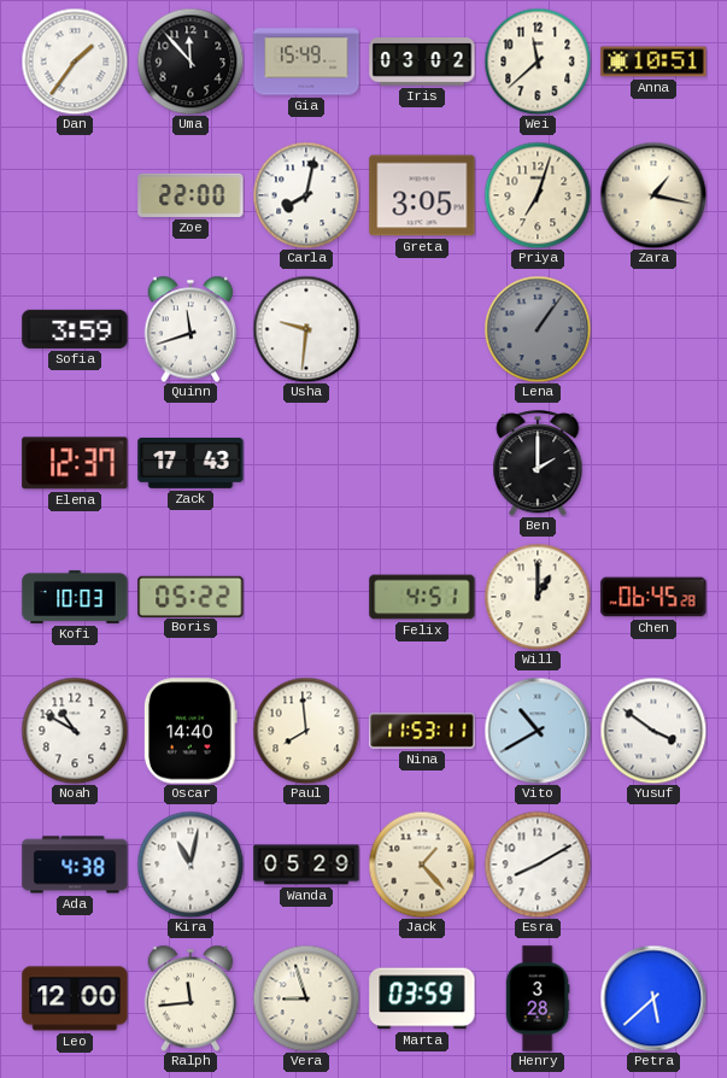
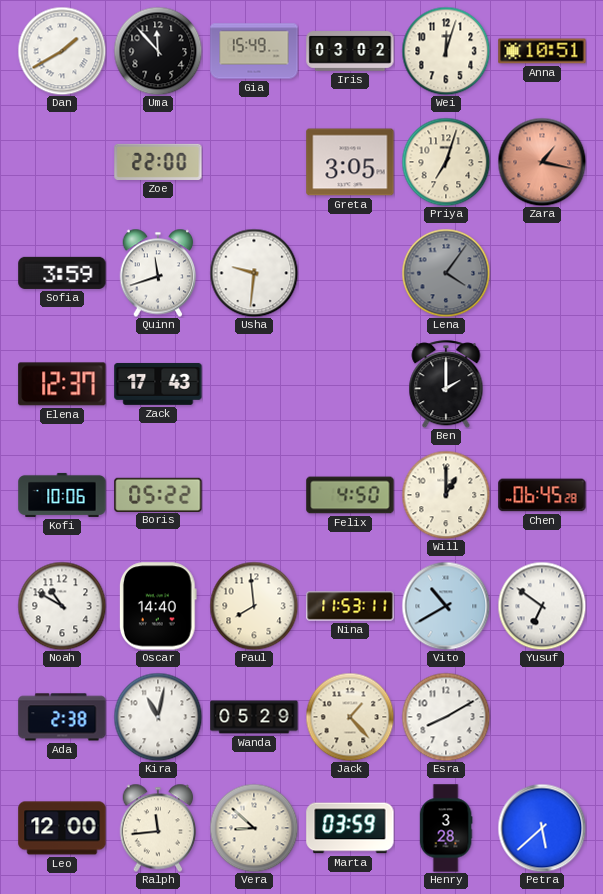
Dan: 1:36 -> 1:40 (62, 51)
Wei: 11:38 -> 12:03 (446, 51)
Carla: 8:02 -> none (306, 195)
Zara dial: cream -> salmon (542, 162)
Lena: 1:06 -> 4:06 (446, 273)
Kofi: 10:03 -> 10:06 (62, 495)
Felix: 4:51 -> 4:50 (350, 495)
Yusuf: 3:51 -> 6:51 (542, 606)
Ada: 4:38 -> 2:38 (62, 717)
Vera: 8:57 -> 8:52 (254, 828)
